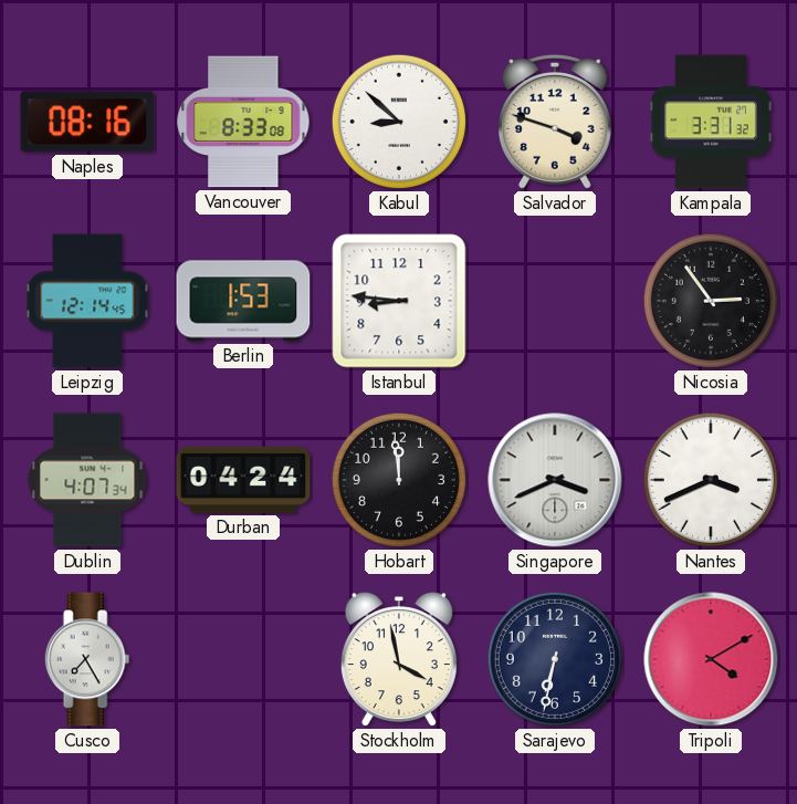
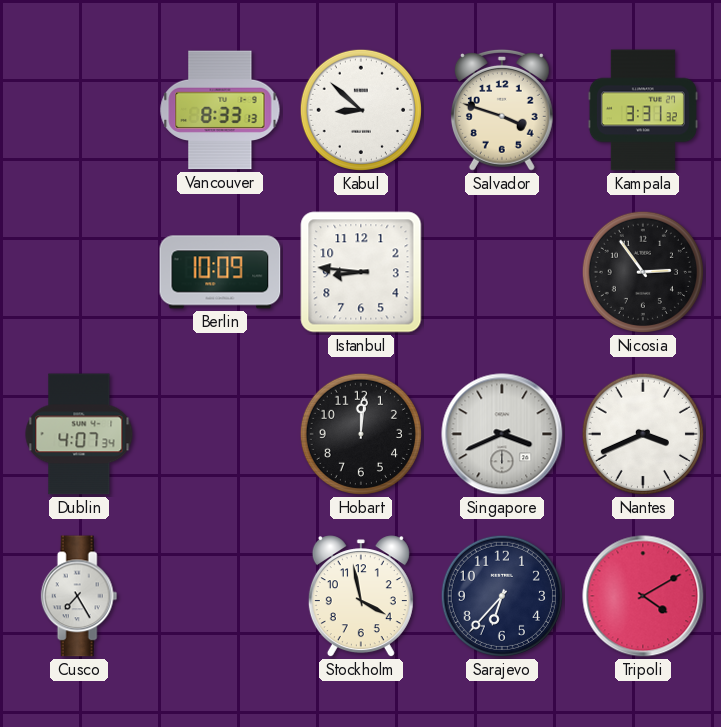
Naples: 08:16 -> none (87, 122)
Vancouver: 8:33:08 -> 8:33:13 (220, 110)
Leipzig: 12:14 -> none (87, 301)
Berlin: 1:53 -> 10:09 (220, 272)
Durban: 04:24 -> none (243, 480)
Hobart: 11:59 -> 12:01 (361, 434)
Sarajevo: 6:32 -> 6:37 (502, 596)
